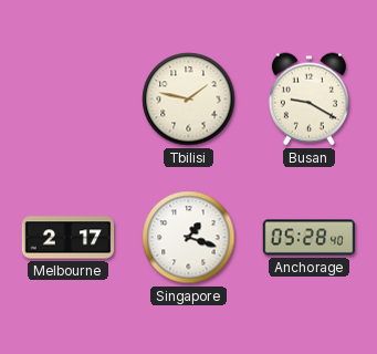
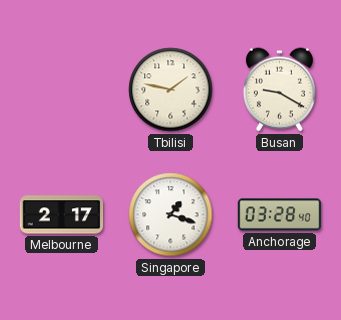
Anchorage: 05:28 -> 03:28 (280, 215)
